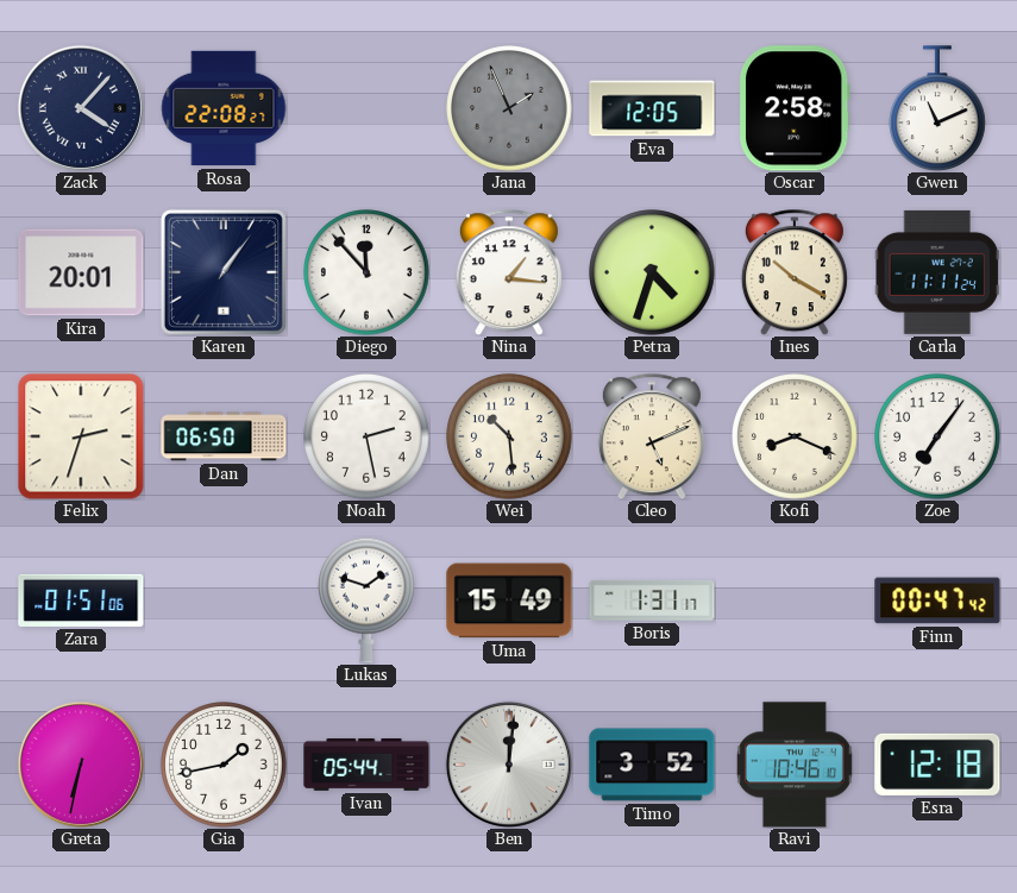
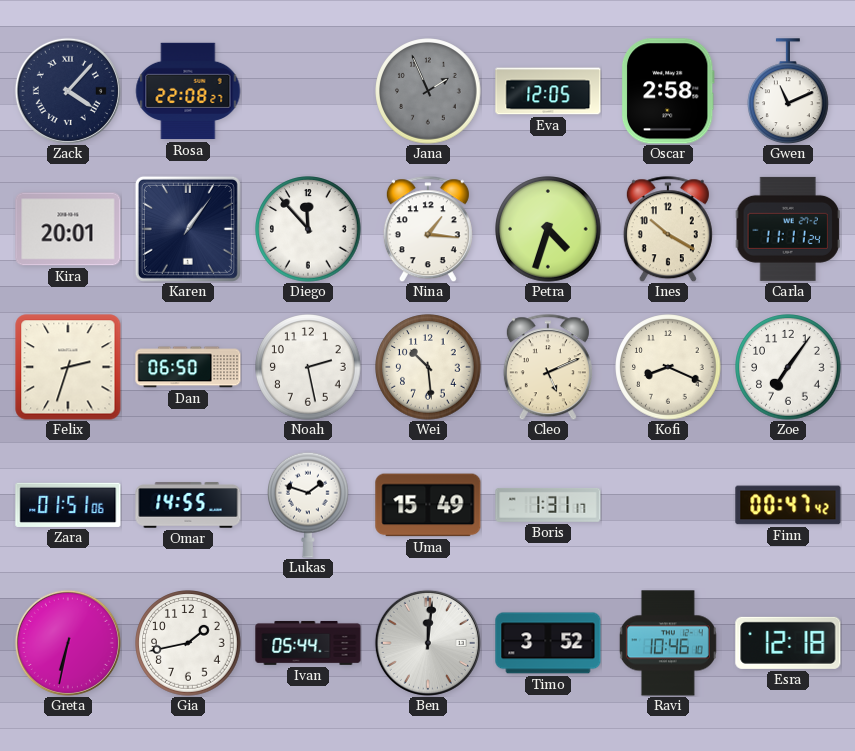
Omar: none -> 14:55 (188, 505)
